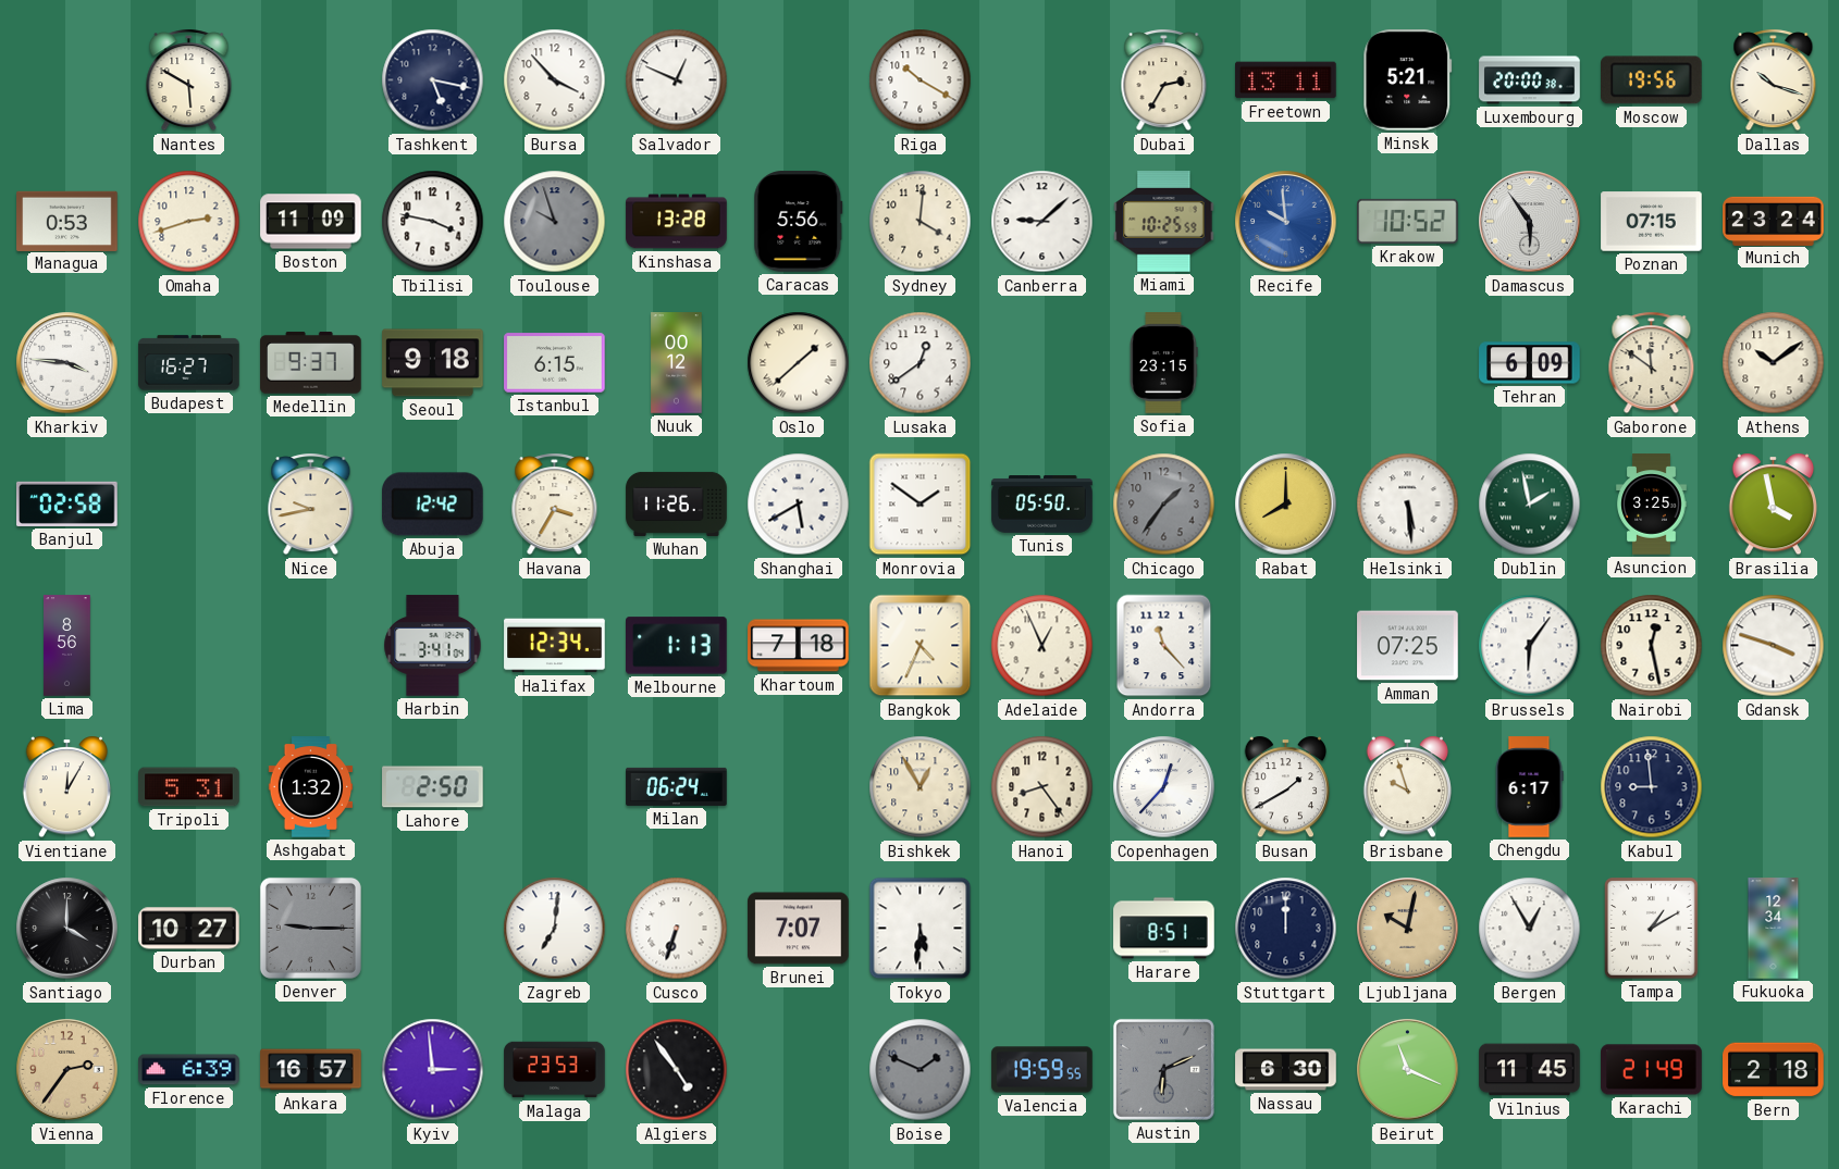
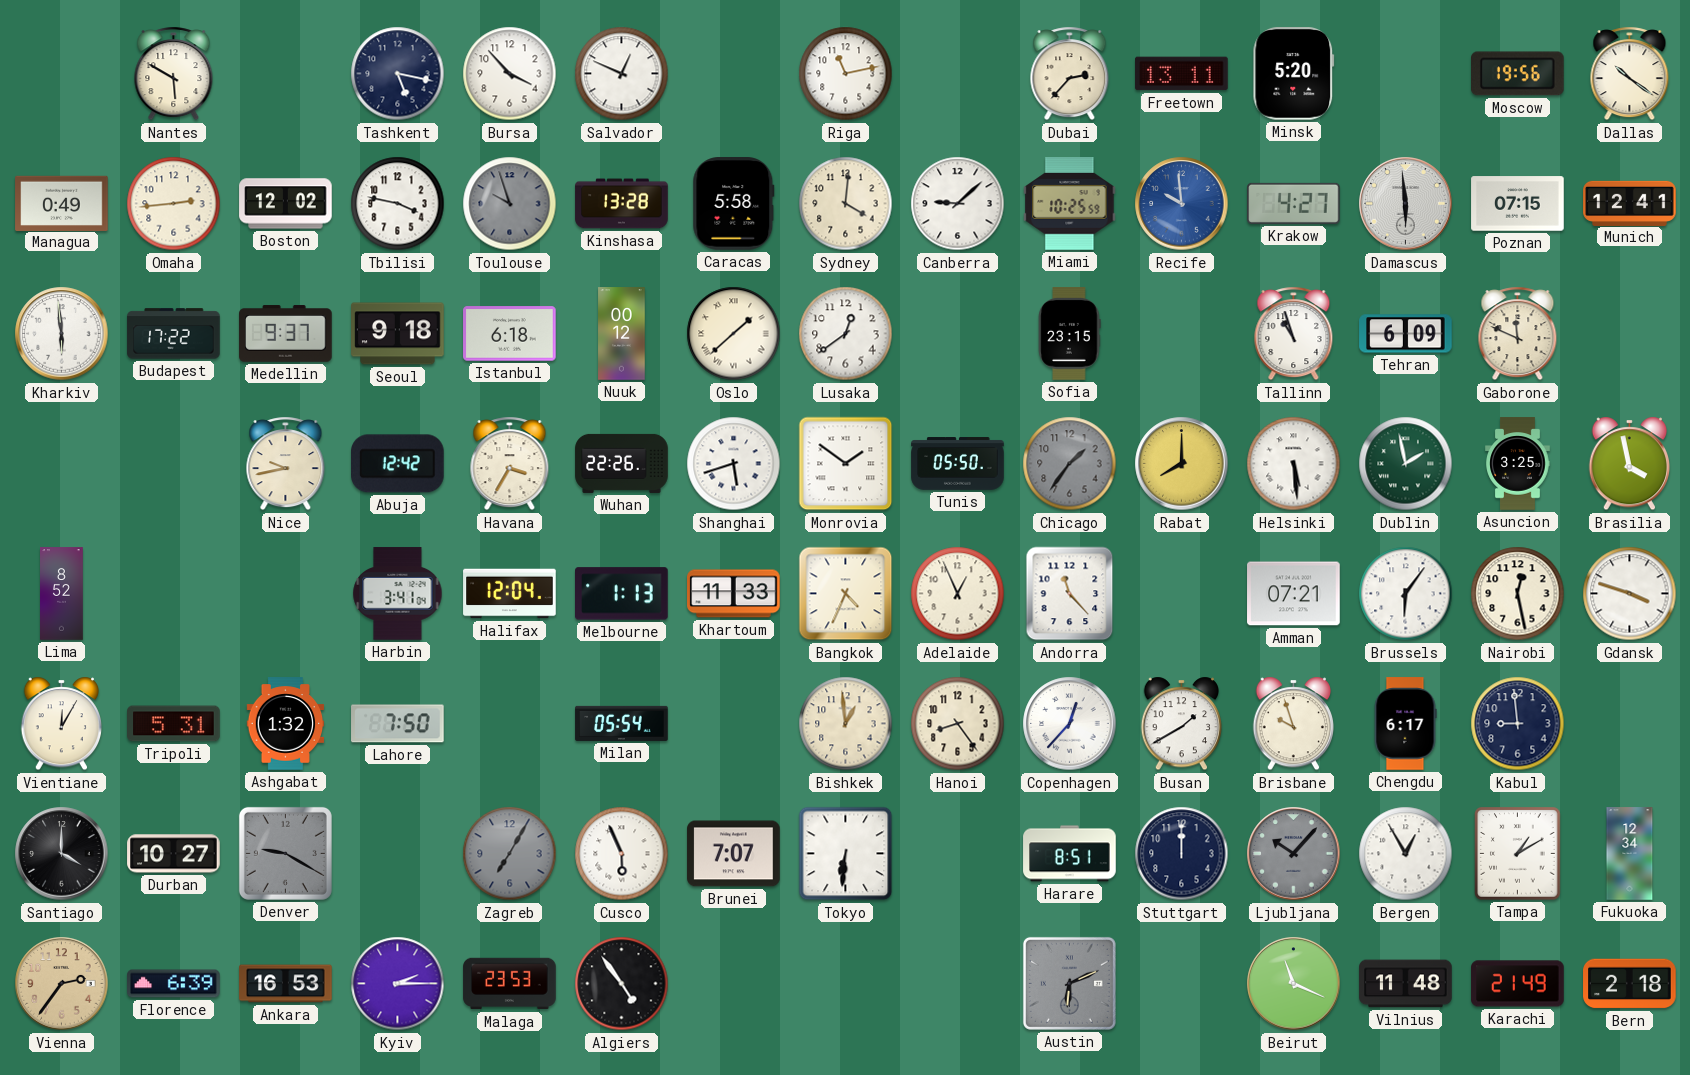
Riga: 10:20 -> 11:13 (846, 74)
Dubai: 2:35 -> 2:37 (1070, 74)
Minsk: 5:21 -> 5:20 (1294, 74)
Luxembourg: 20:00 -> none (1530, 80)
Dallas: 10:18 -> 10:21 (1630, 74)
Managua: 0:53 -> 0:49 (62, 203)
Omaha: 2:42 -> 2:44 (174, 204)
Boston: 11:09 -> 12:02 (286, 204)
Caracas: 5:56 -> 5:58 (734, 204)
Krakow: 10:52 -> 4:27 (1294, 203)
Damascus: 5:54 -> 5:59 (1406, 204)
Munich: 23:24 -> 12:41 (1630, 203)
Kharkiv: 3:46 -> 5:59 (62, 334)
Budapest: 16:27 -> 17:22 (174, 334)
Istanbul: 6:15 -> 6:18 (510, 334)
Tallinn: none -> 10:57 (1294, 334)
Gaborone: 11:51 -> 11:49 (1518, 334)
Athens: 10:09 -> none (1774, 363)
Banjul: 02:58 -> none (67, 503)
Wuhan: 11:26 -> 22:26 (622, 463)
Shanghai: 5:40 -> 5:42 (734, 464)
Lima: 8:56 -> 8:52 (62, 594)
Halifax: 12:34 -> 12:04 (510, 594)
Khartoum: 7:18 -> 11:33 (734, 594)
Amman: 07:25 -> 07:21 (1294, 594)
Lahore: 2:50 -> 7:50 (398, 724)
Milan: 06:24 -> 05:54 (622, 723)
Bishkek: 12:55 -> 12:59 (846, 724)
Denver: 9:15 -> 9:20 (285, 853)
Zagreb: 7:01 -> 7:05 (510, 854)
Zagreb dial: white -> grey (510, 854)
Cusco: 6:33 -> 5:56 (622, 854)
Tokyo: 5:31 -> 6:31 (846, 854)
Ljubljana: 10:02 -> 10:07 (1294, 854)
Ljubljana dial: champagne -> grey (1294, 854)
Ankara: 16:57 -> 16:53 (286, 984)
Kyiv: 2:59 -> 2:15 (398, 984)
Boise: 1:49 -> none (921, 1070)
Valencia: 19:59 -> none (1042, 1070)
Nassau: 6:30 -> none (1286, 1070)
Vilnius: 11:45 -> 11:48 (1406, 984)
